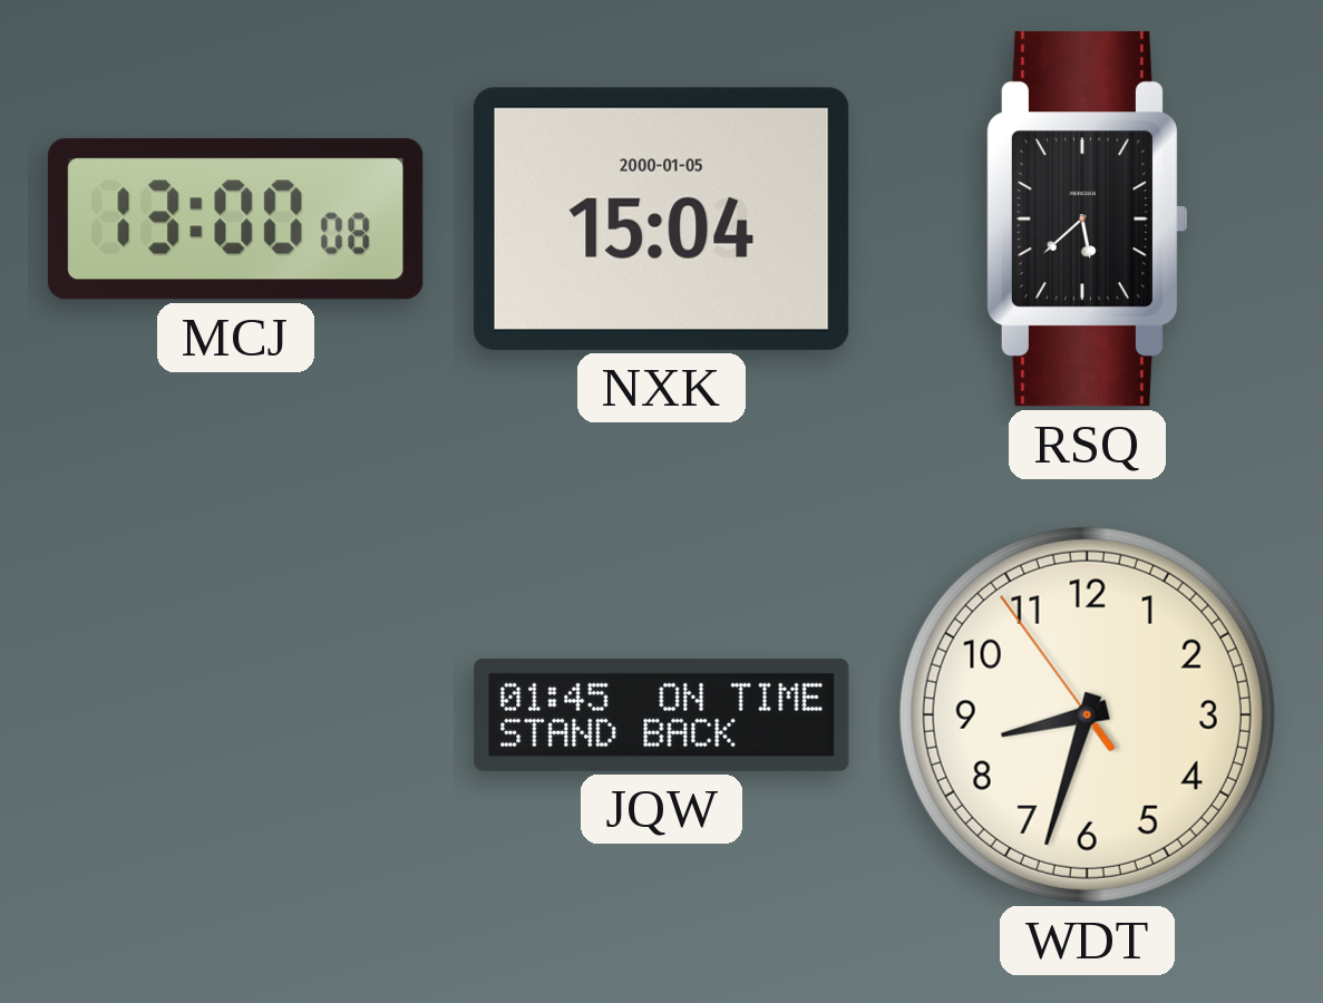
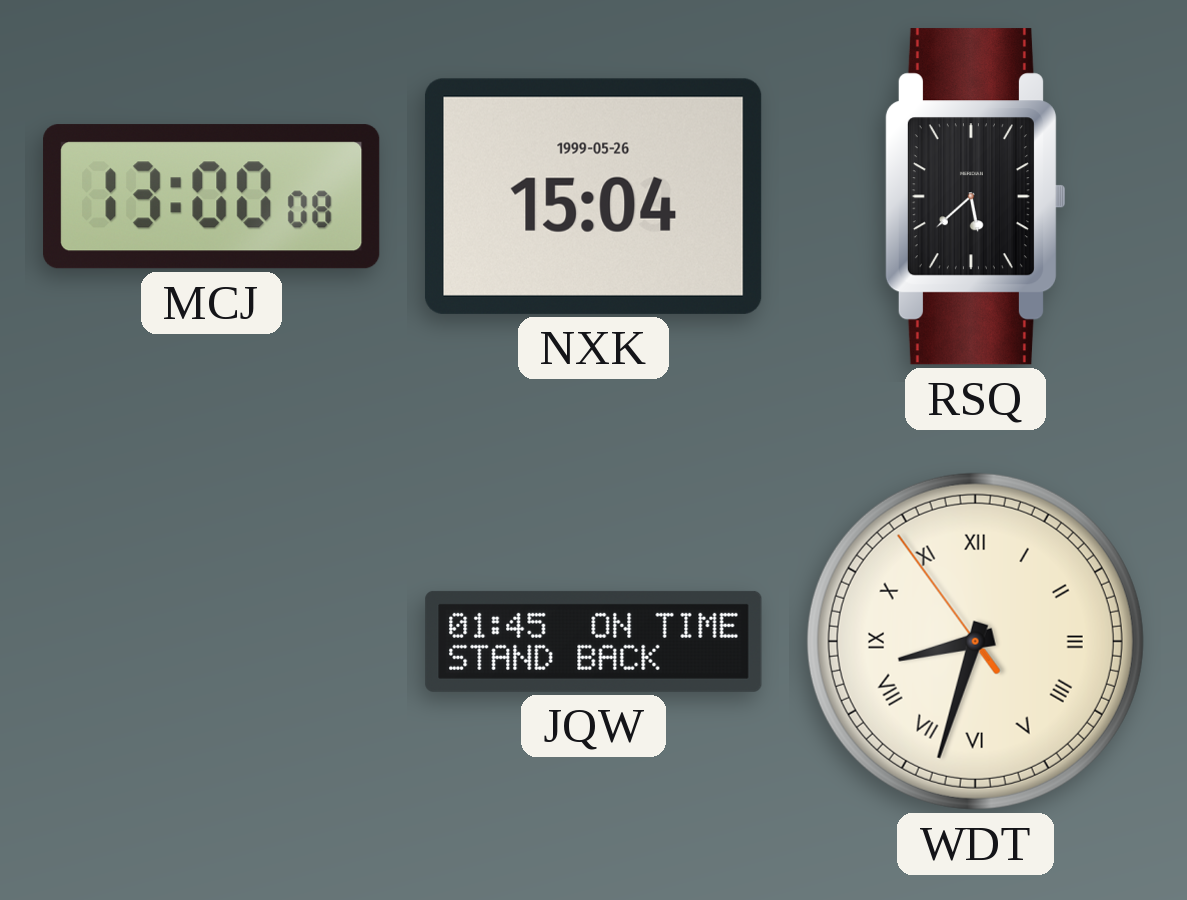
NXK date: 2000-01-05 -> 1999-05-26 (593, 196)
WDT numerals: Arabic -> Roman (975, 641)
